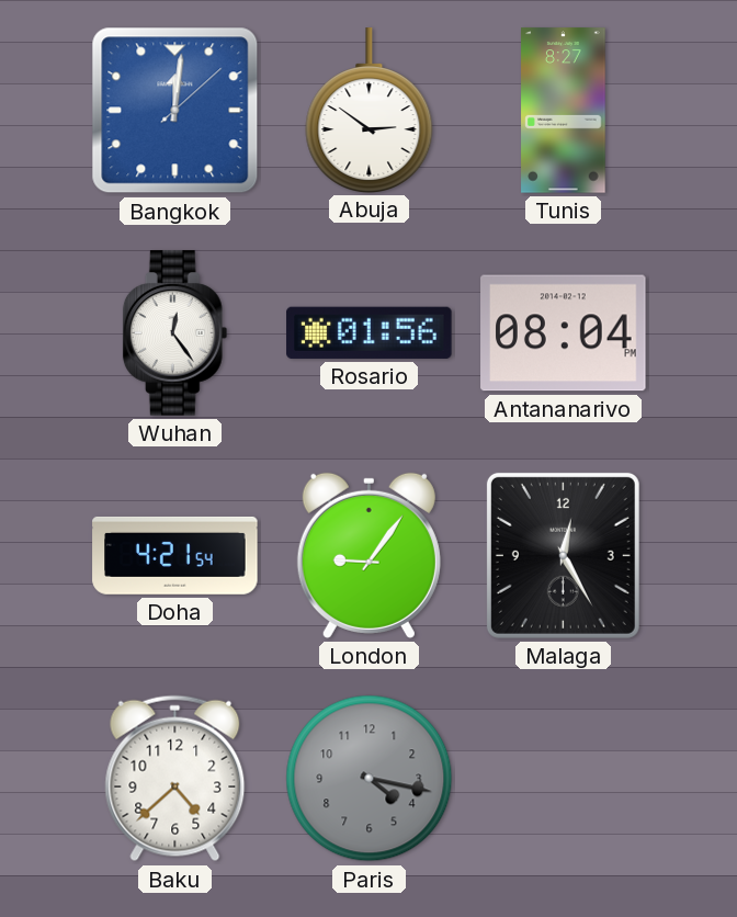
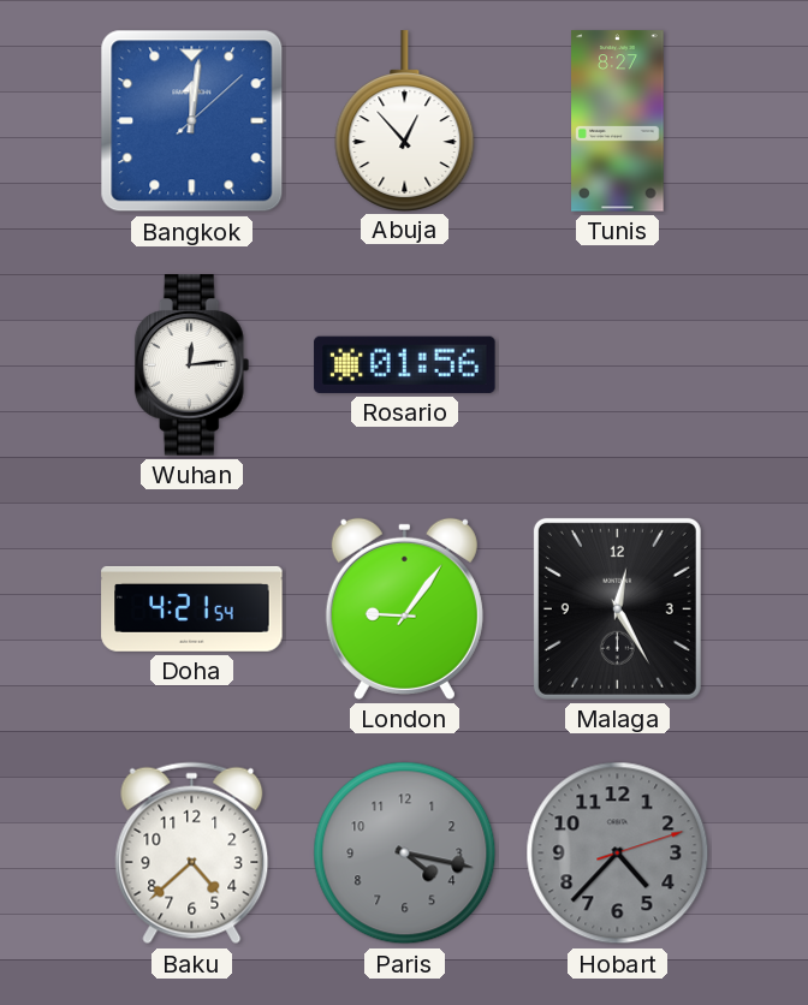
Abuja: 2:51 -> 12:53 (405, 120)
Wuhan: 12:24 -> 12:14 (192, 365)
Antananarivo: 08:04 -> none (564, 333)
Hobart: none -> 4:37 (618, 854)
